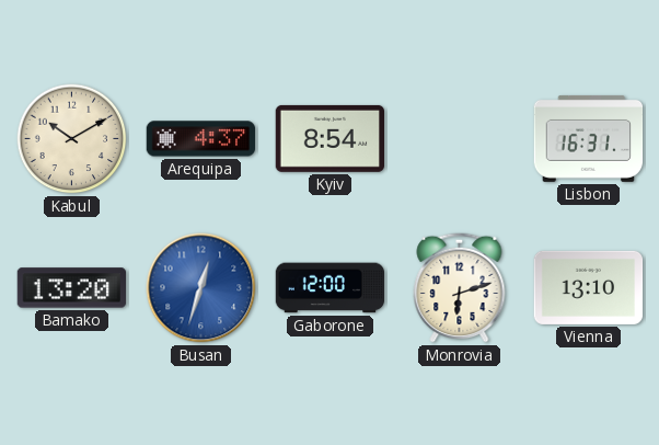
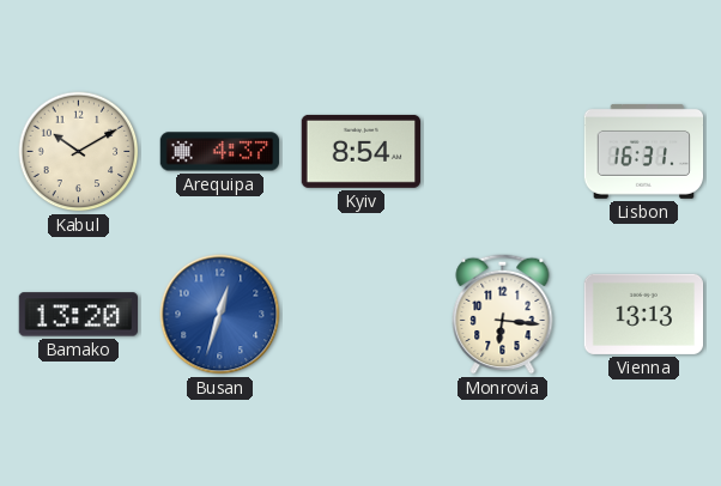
Gaborone: 12:00 -> none (331, 288)
Monrovia: 6:12 -> 6:16 (503, 314)
Vienna: 13:10 -> 13:13 (644, 314)
